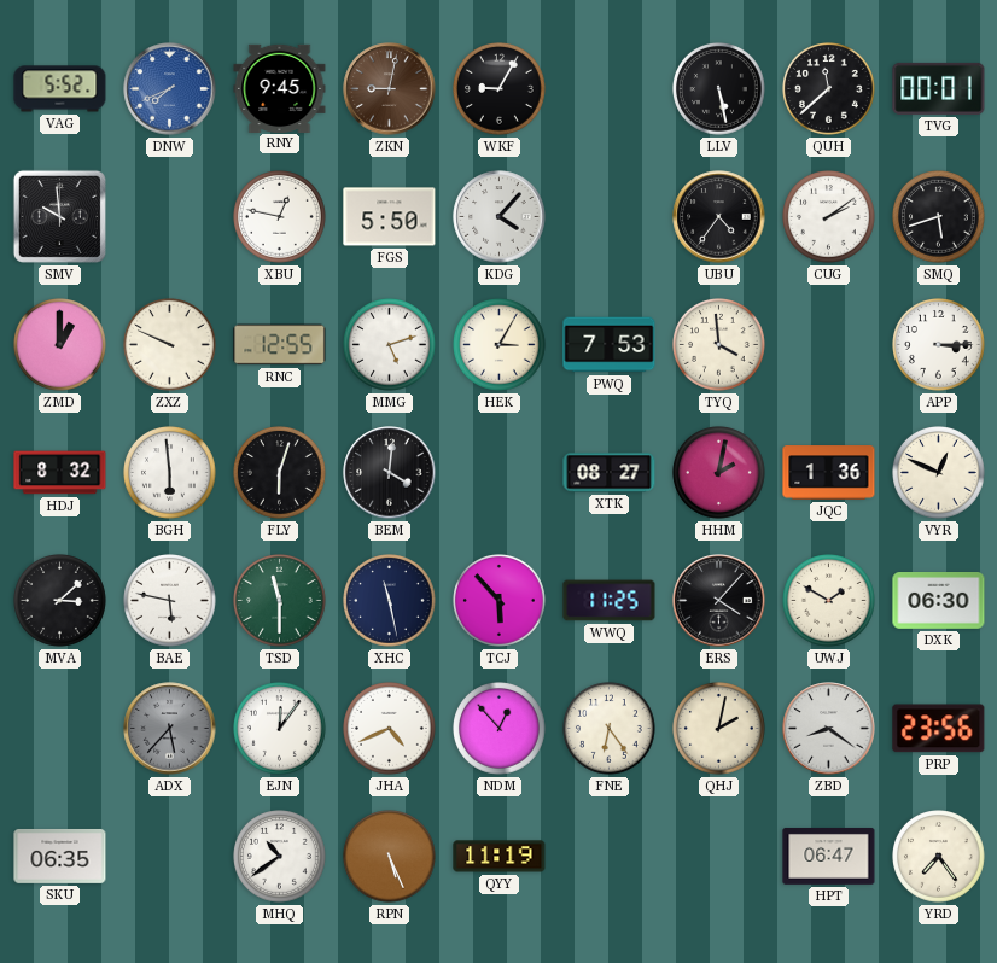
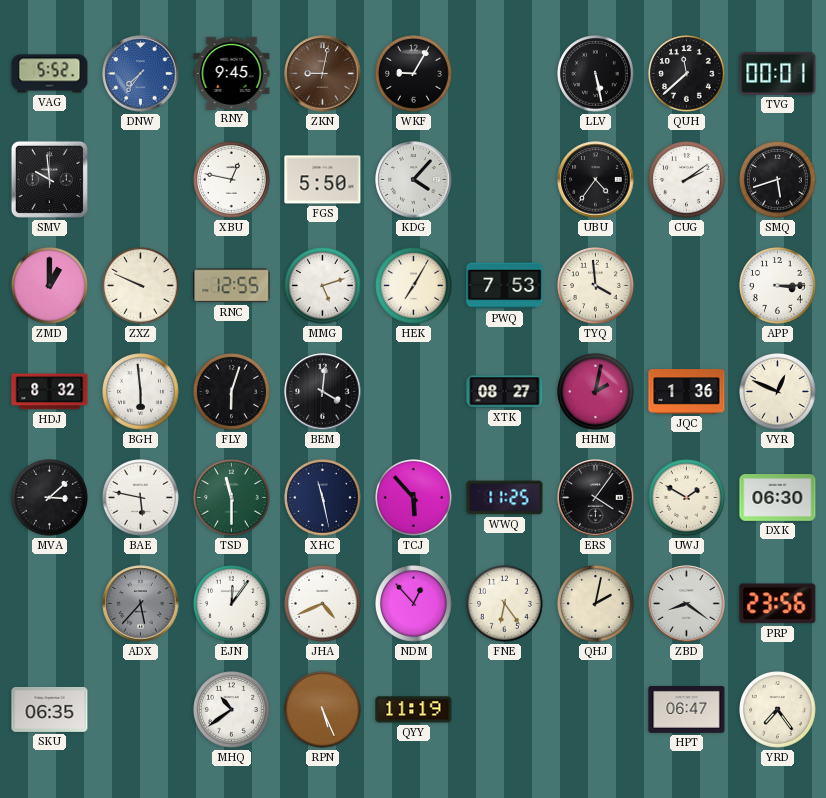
DNW: 7:41 -> 7:36 (141, 74)
HEK: 3:05 -> 7:05 (414, 286)
ERS: 4:07 -> 4:06 (596, 498)
